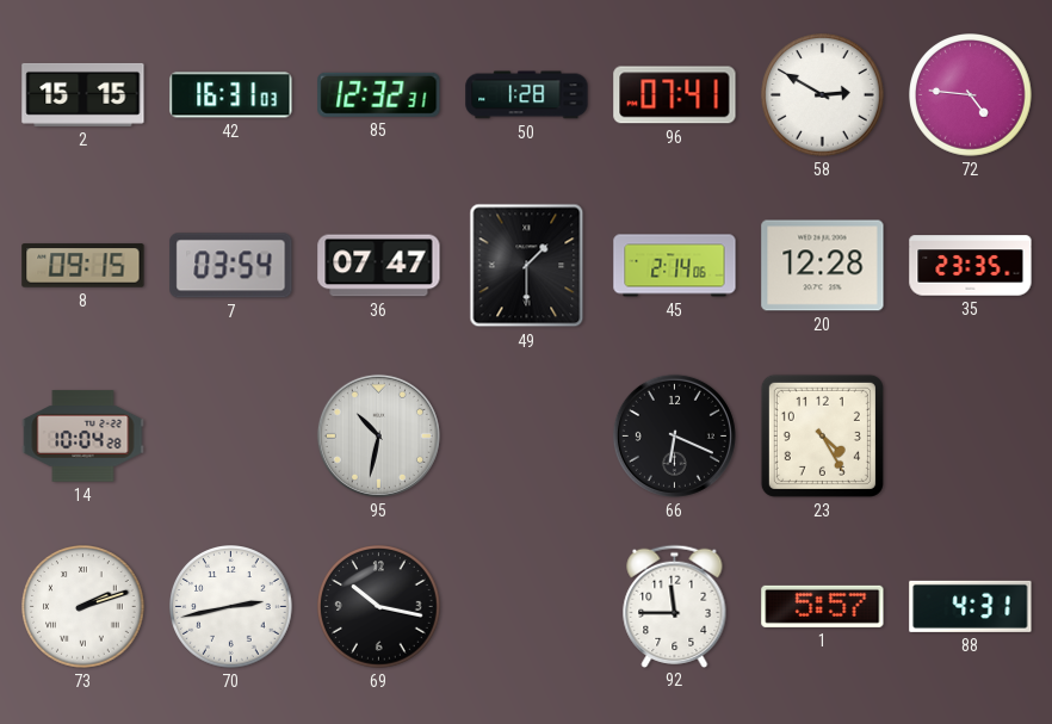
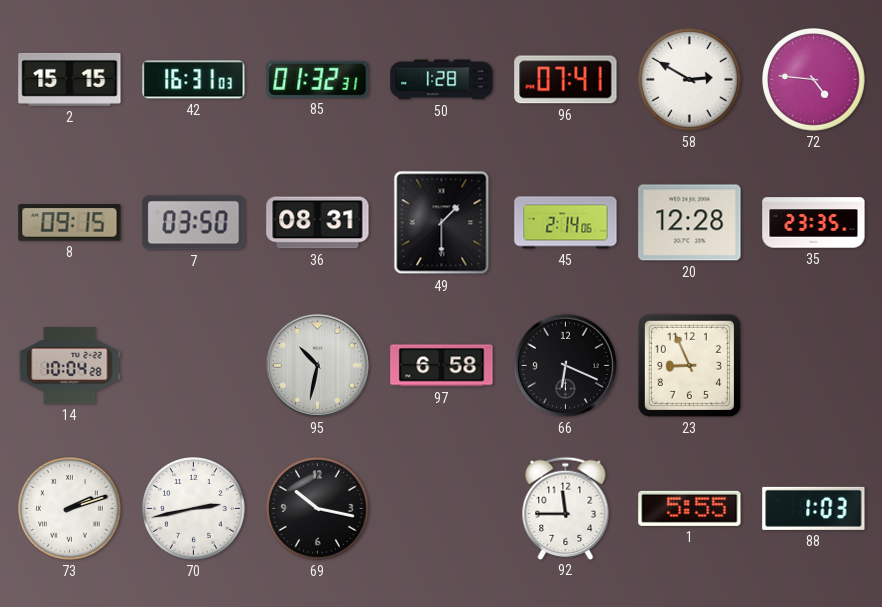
85: 12:32 -> 01:32 (318, 79)
7: 03:54 -> 03:50 (194, 223)
36: 07:47 -> 08:31 (318, 223)
97: none -> 6:58 (442, 366)
23: 4:25 -> 8:56 (689, 365)
1: 5:57 -> 5:55 (690, 508)
88: 4:31 -> 1:03 (814, 508)
